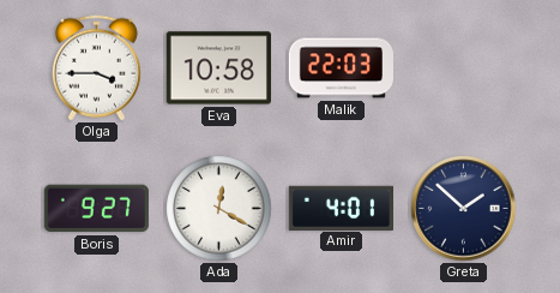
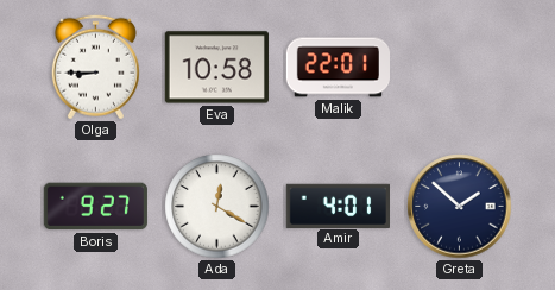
Olga: 3:45 -> 8:45 (95, 68)
Malik: 22:03 -> 22:01 (338, 68)
